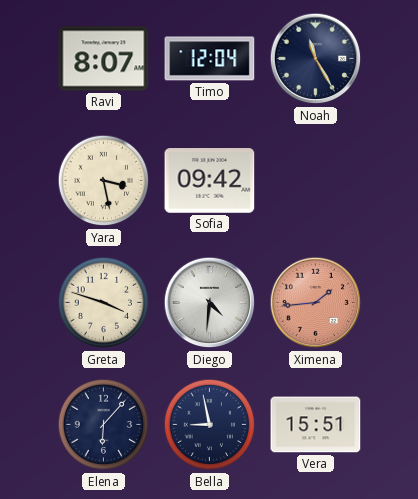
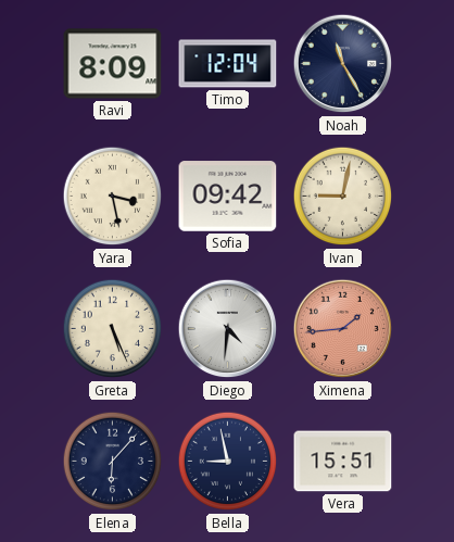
Ravi: 8:07 -> 8:09 (113, 64)
Ivan: none -> 9:02 (343, 197)
Greta: 3:48 -> 5:26 (113, 329)
